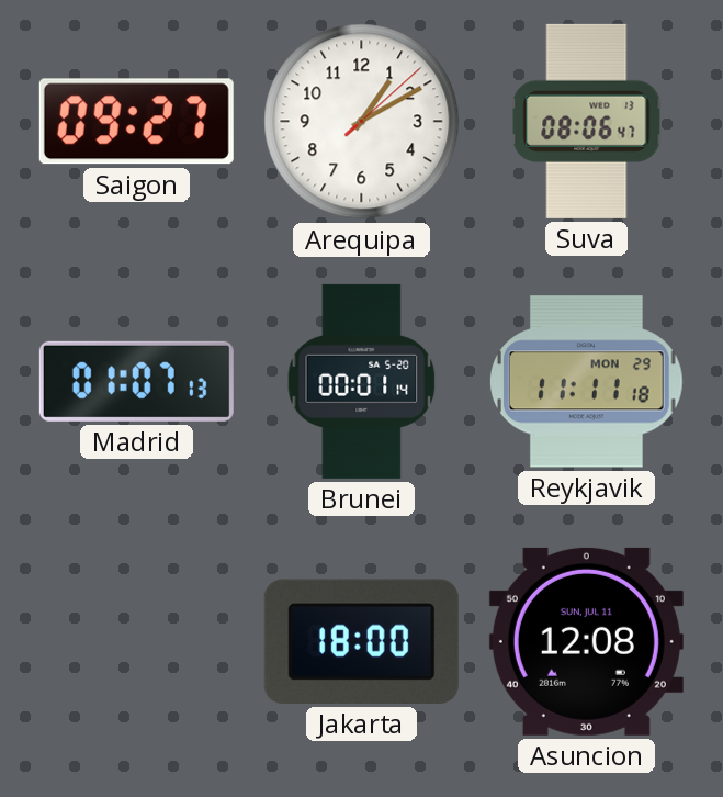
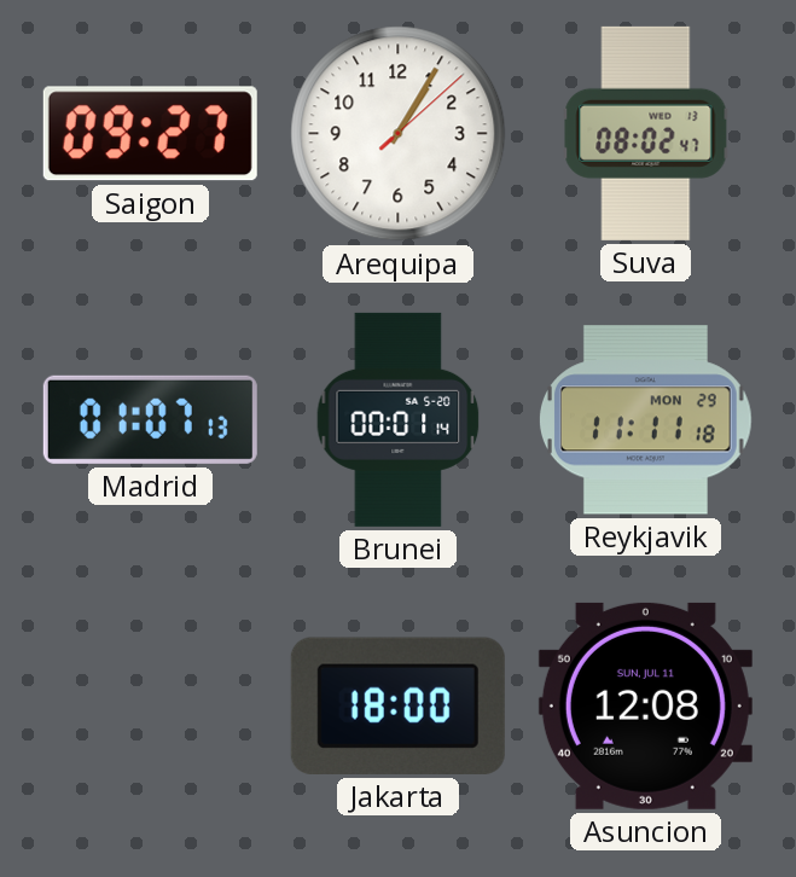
Arequipa: 1:10 -> 1:05 (399, 134)
Suva: 08:06 -> 08:02 (646, 133)
